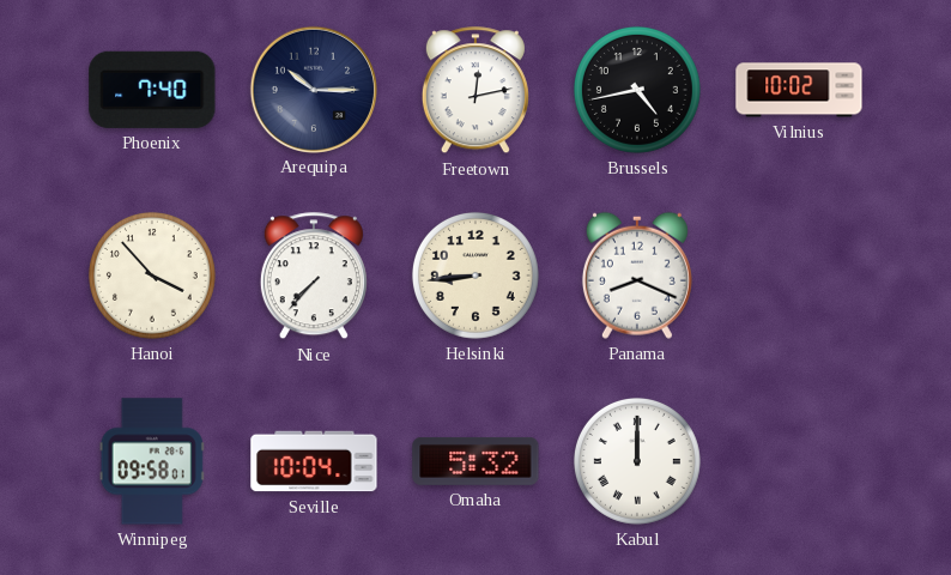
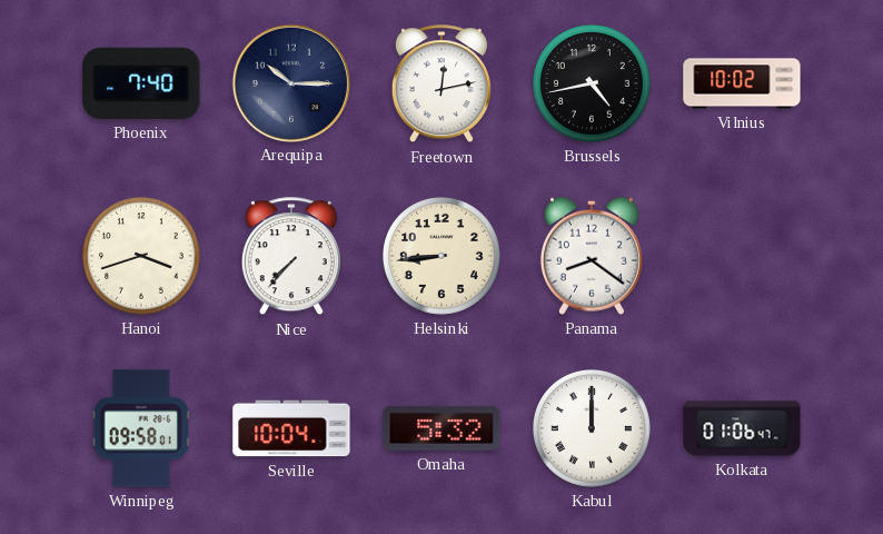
Hanoi: 3:53 -> 3:42 (141, 256)
Panama: 8:19 -> 8:21 (592, 256)
Kolkata: none -> 01:06 (742, 428)
